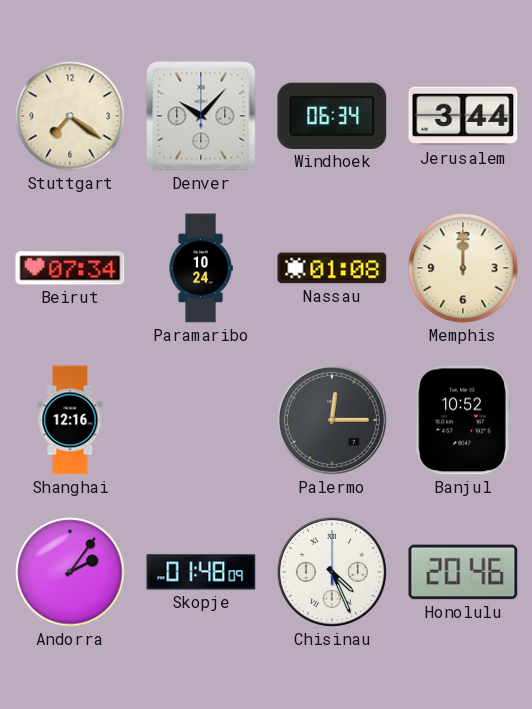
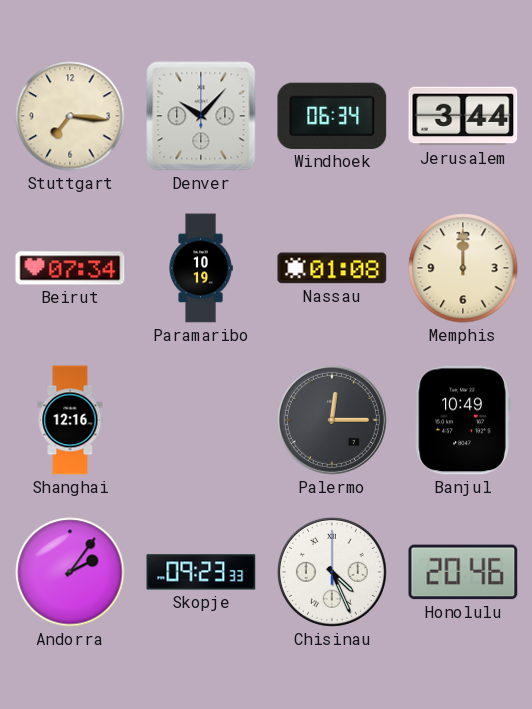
Stuttgart: 7:21 -> 7:16 (70, 116)
Paramaribo: 10:24 -> 10:19 (201, 268)
Banjul: 10:52 -> 10:49 (463, 420)
Skopje: 01:48 -> 09:23 (201, 572)
